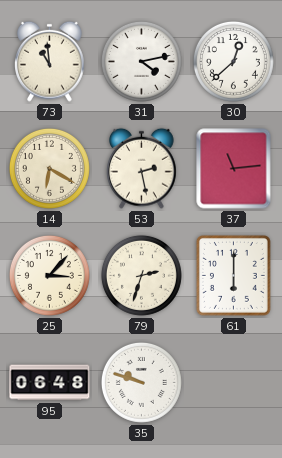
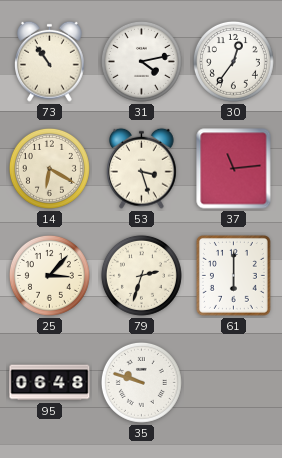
73: 10:59 -> 10:54 (50, 61)
30: 12:38 -> 12:36 (233, 61)
53: 2:28 -> 3:27 (142, 168)
